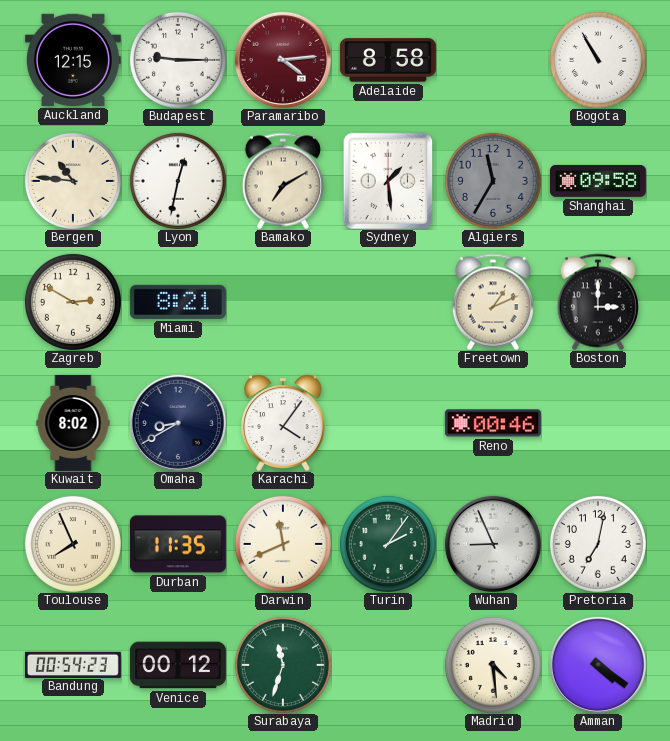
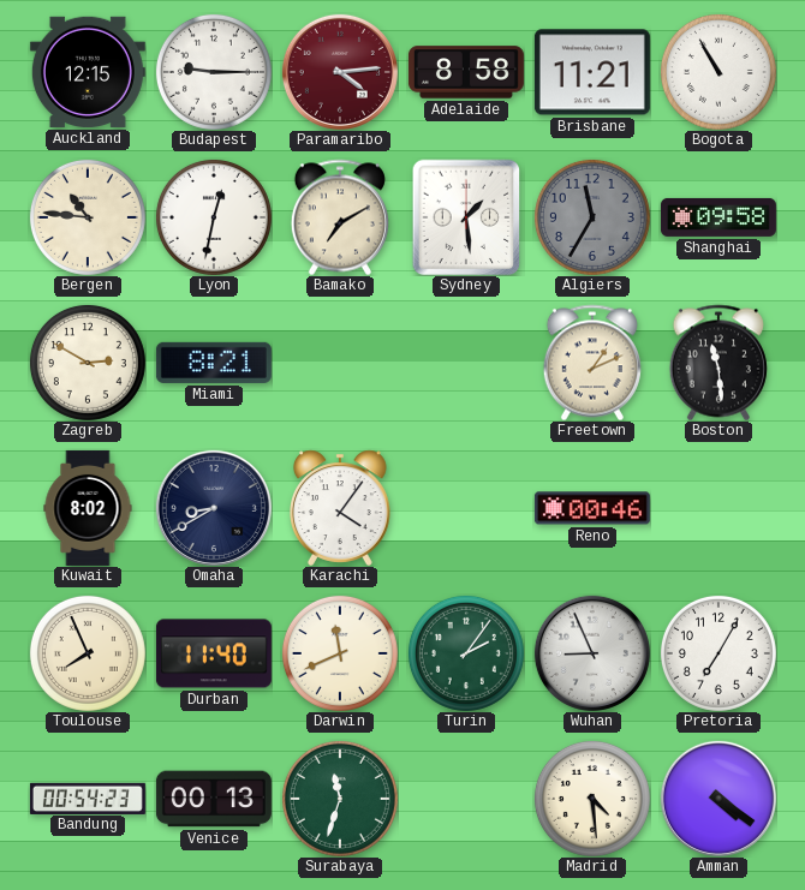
Brisbane: none -> 11:21 (592, 72)
Boston: 3:00 -> 11:29 (718, 363)
Durban: 11:35 -> 11:40 (214, 653)
Pretoria: 7:02 -> 7:05 (718, 653)
Venice: 00:12 -> 00:13 (214, 799)
